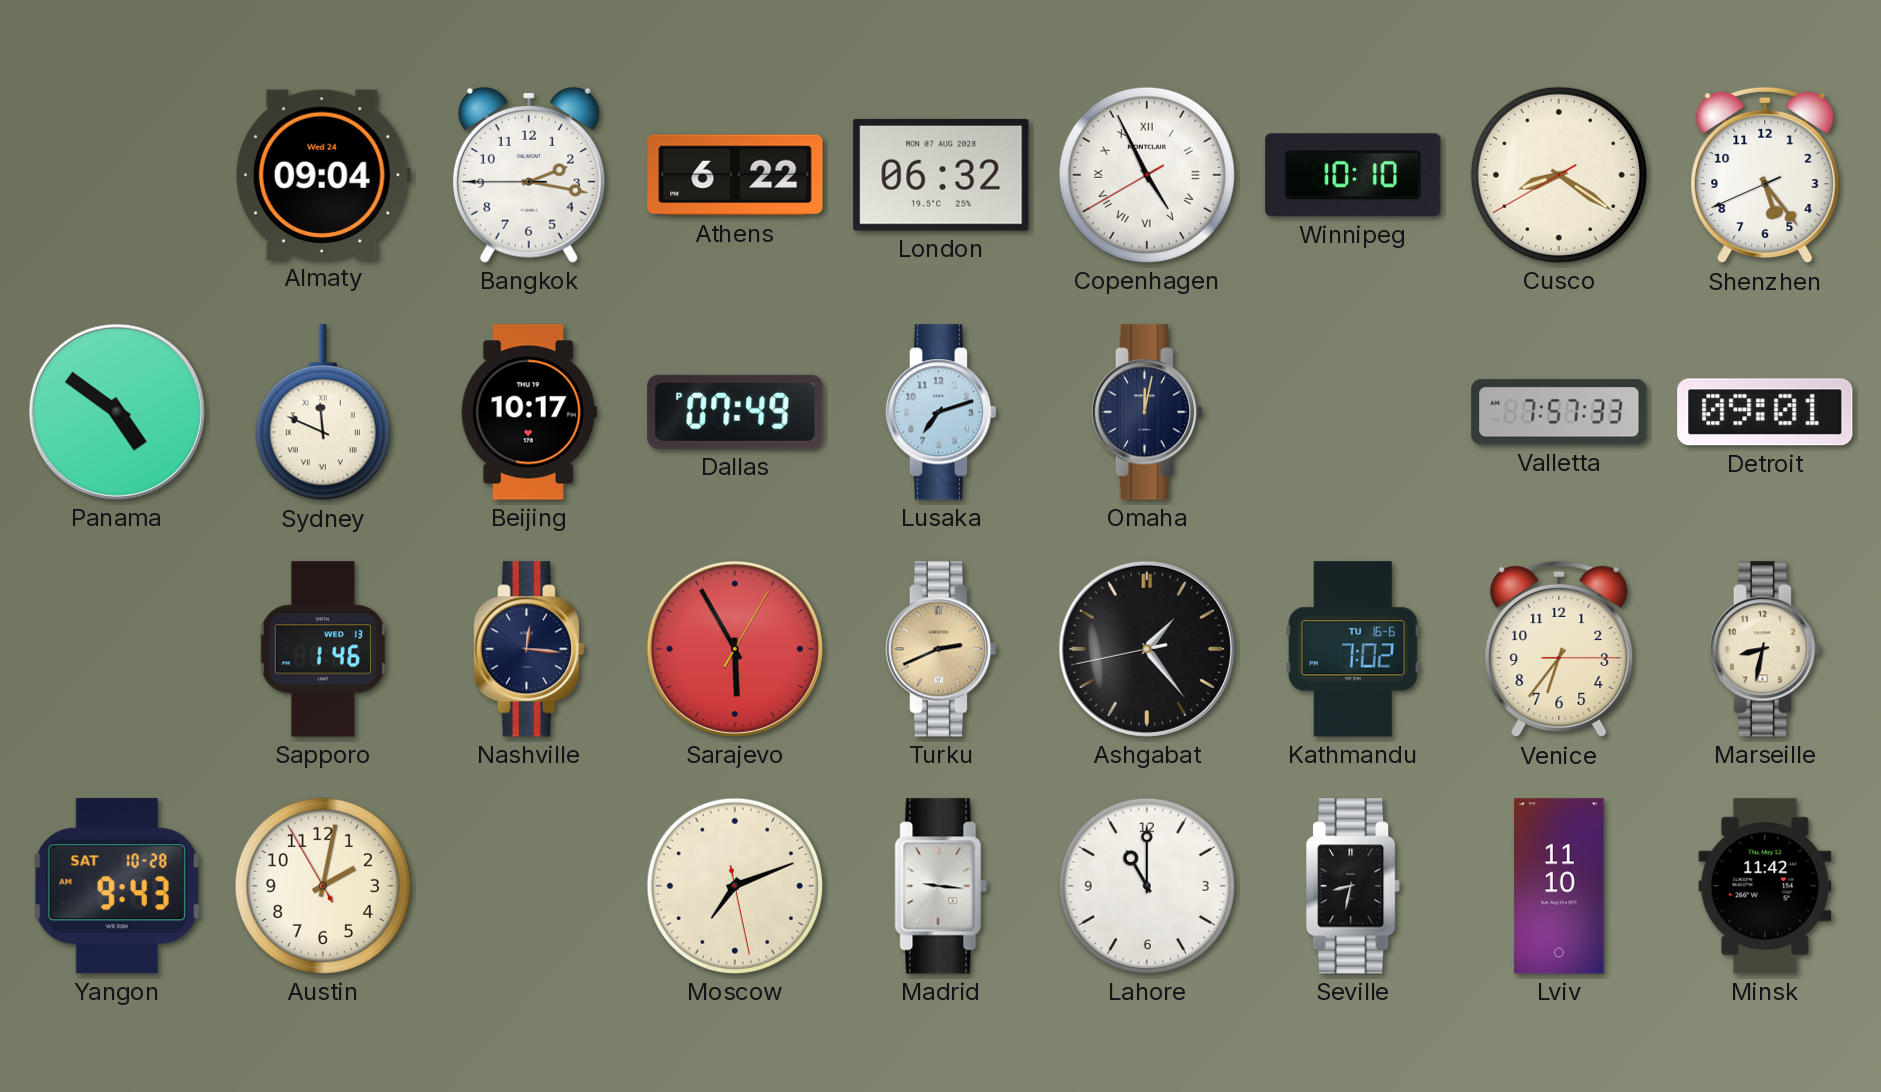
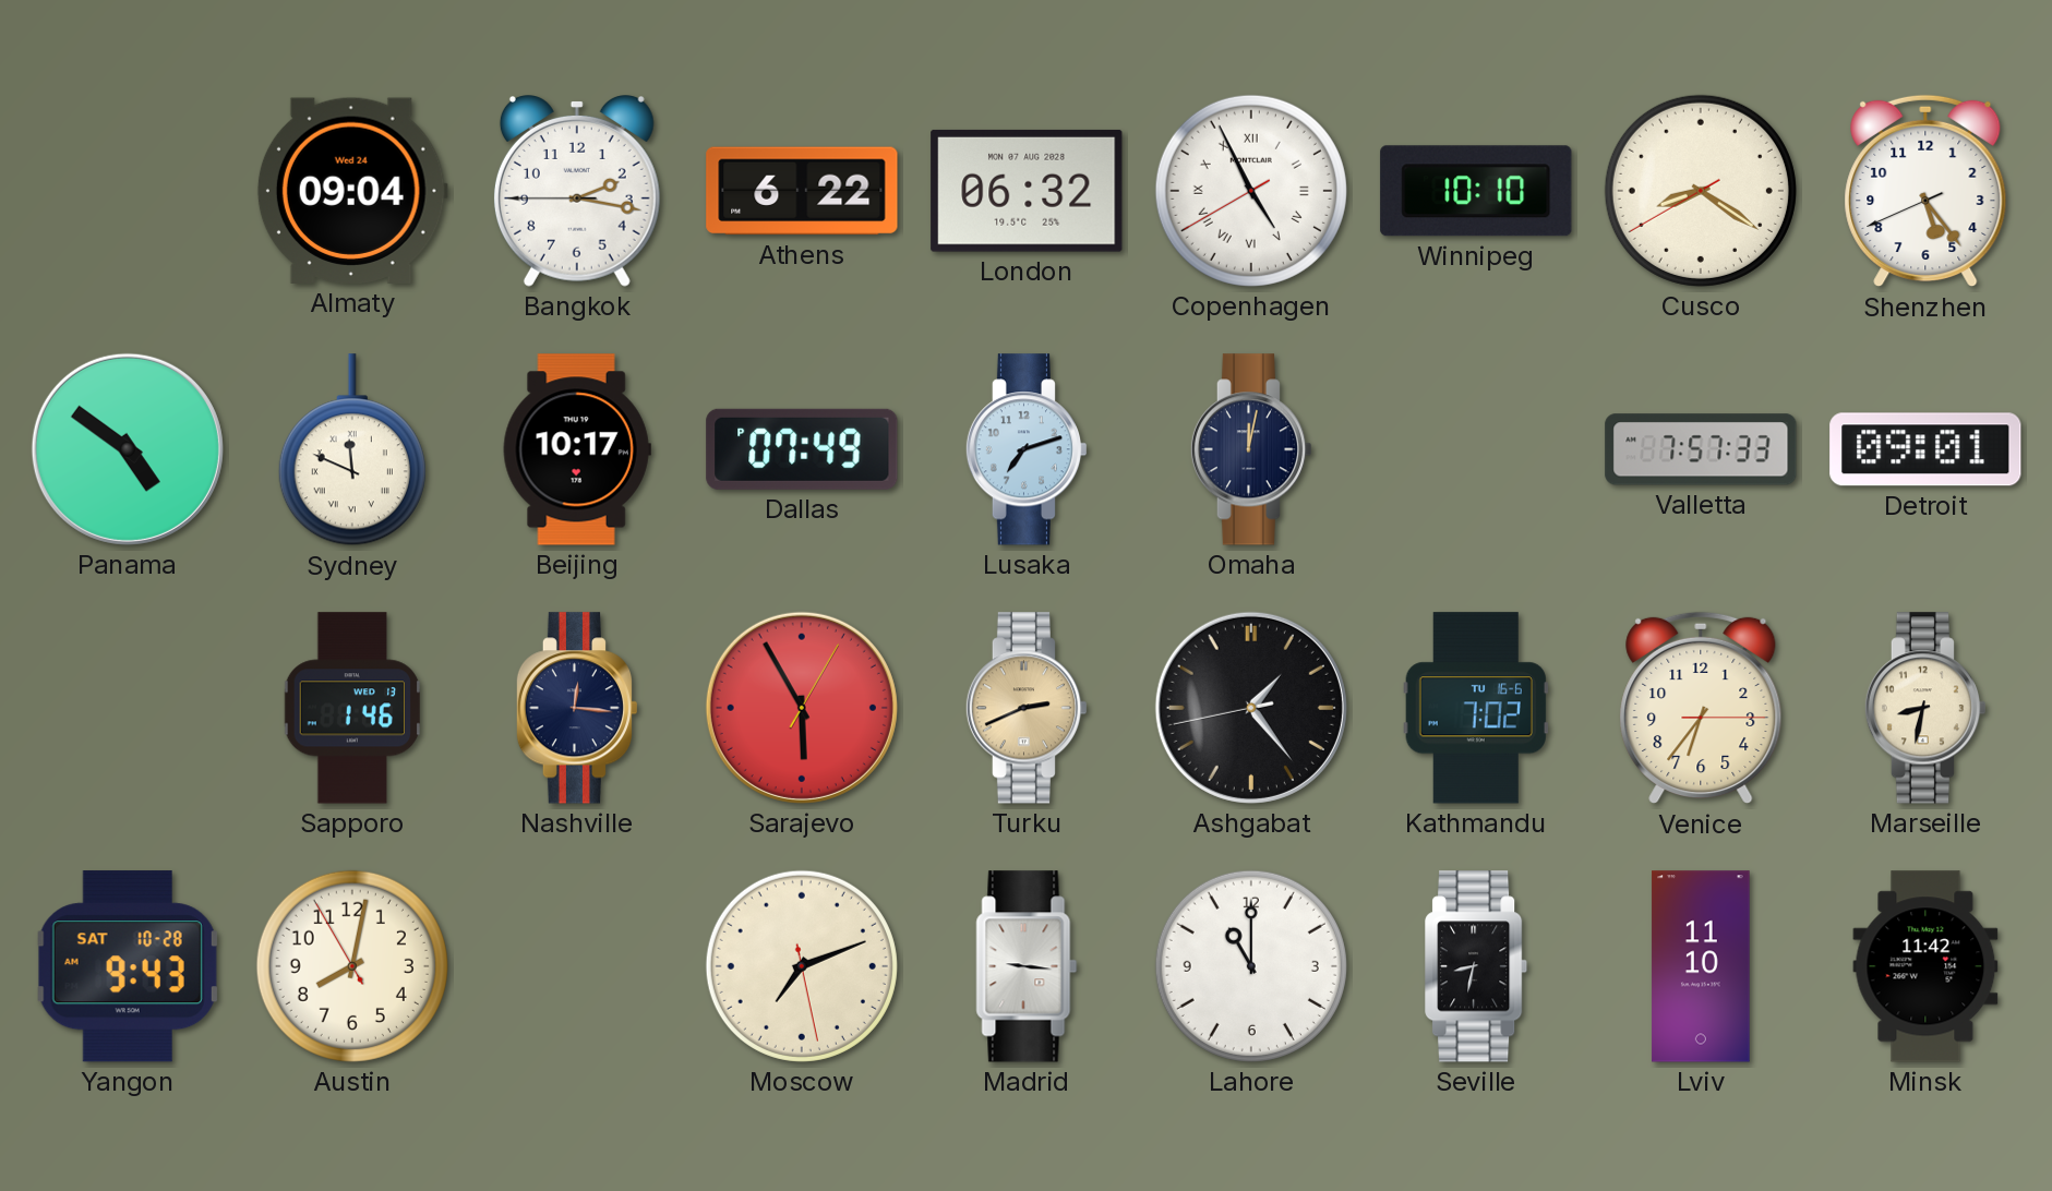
Austin: 2:01 -> 8:01 (352, 966)
